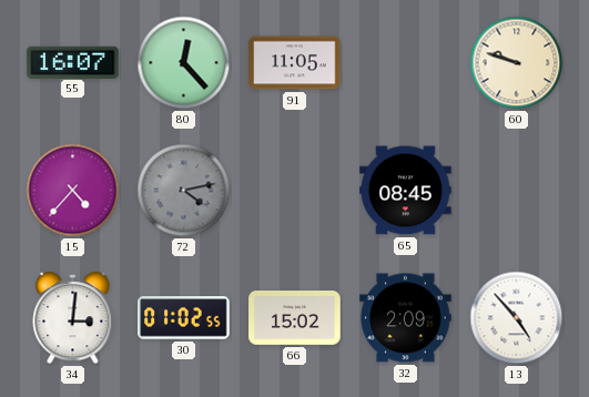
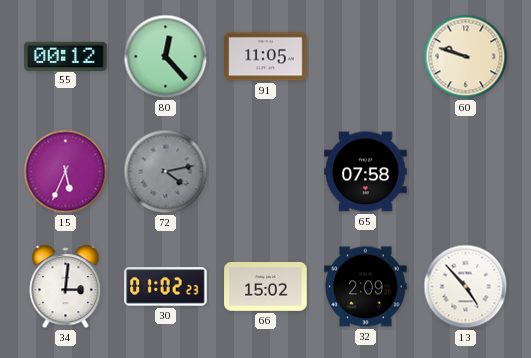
55: 16:07 -> 00:12 (66, 56)
15: 4:37 -> 5:34 (66, 172)
65: 08:45 -> 07:58 (366, 172)
30: 01:02:55 -> 01:02:23 (166, 287)
